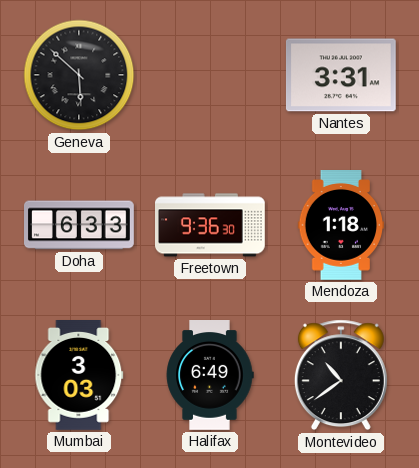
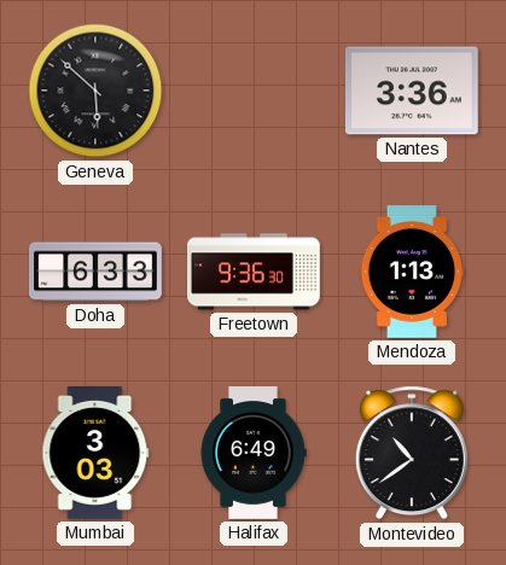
Nantes: 3:31 -> 3:36 (412, 91)
Mendoza: 1:18 -> 1:13 (412, 273)
